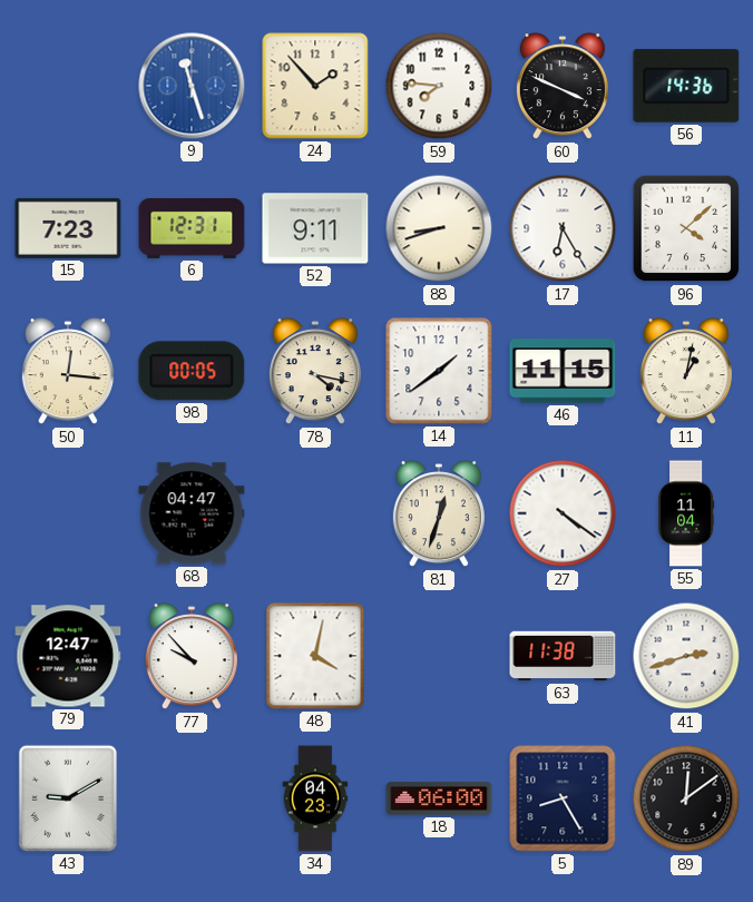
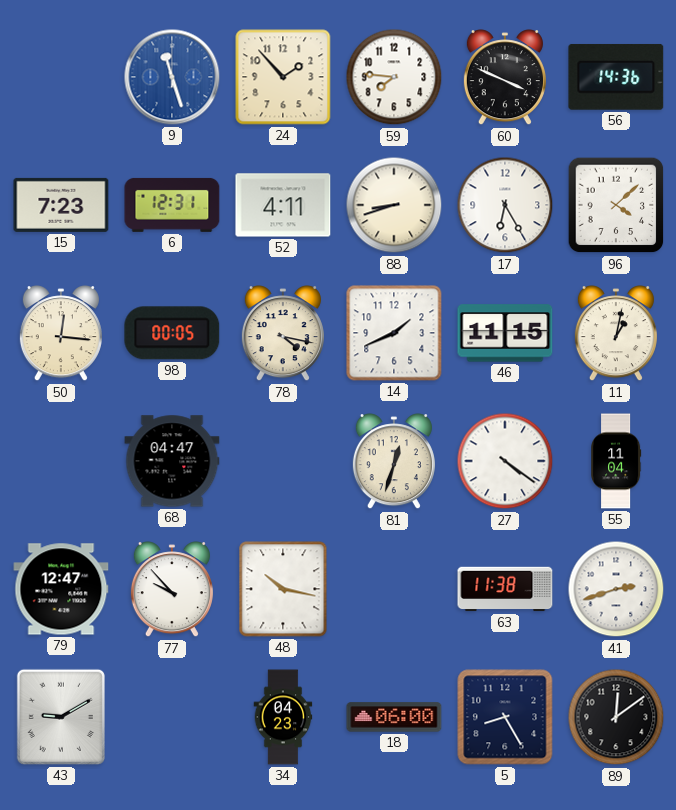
52: 9:11 -> 4:11 (283, 205)
14: 1:39 -> 1:41 (394, 333)
48: 4:02 -> 10:17 (283, 589)
